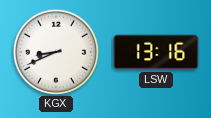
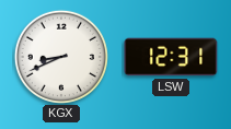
LSW: 13:16 -> 12:31 (171, 57)
